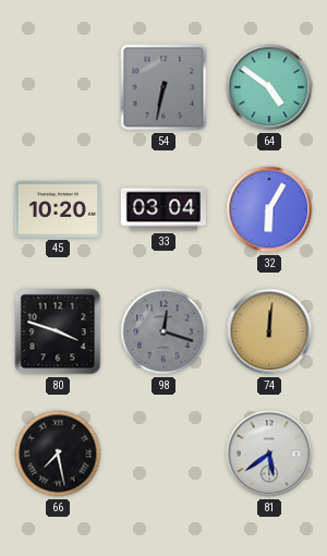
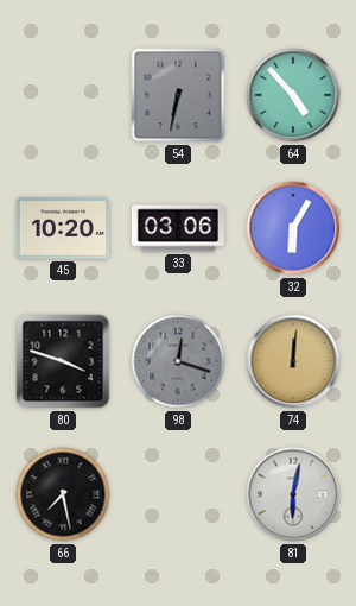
64: 4:51 -> 4:53 (293, 95)
33: 03:04 -> 03:06 (177, 228)
81: 5:39 -> 6:02 (293, 494)
